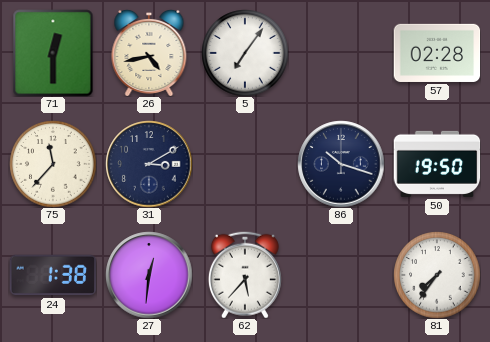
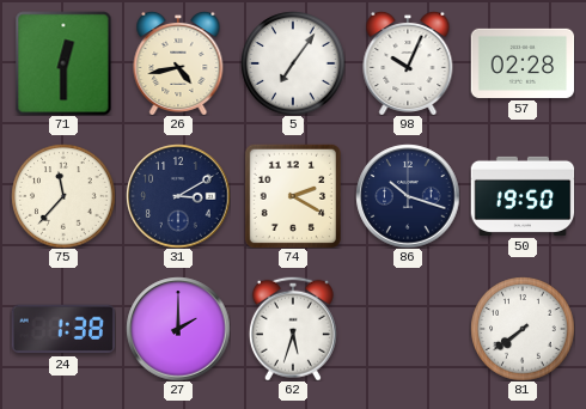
98: none -> 10:04 (408, 63)
74: none -> 2:20 (292, 196)
27: 12:31 -> 2:00 (178, 329)
62: 5:37 -> 5:33 (293, 329)
81: 7:36 -> 7:39 (523, 329)
